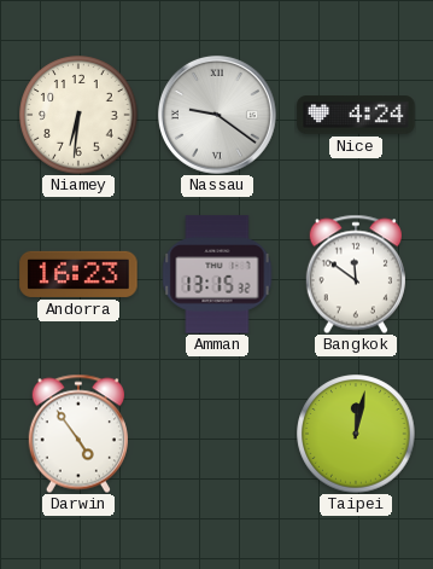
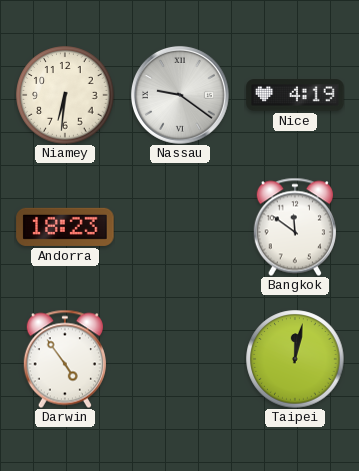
Nice: 4:24 -> 4:19 (295, 95)
Andorra: 16:23 -> 18:23 (65, 227)
Amman: 13:15 -> none (217, 274)
